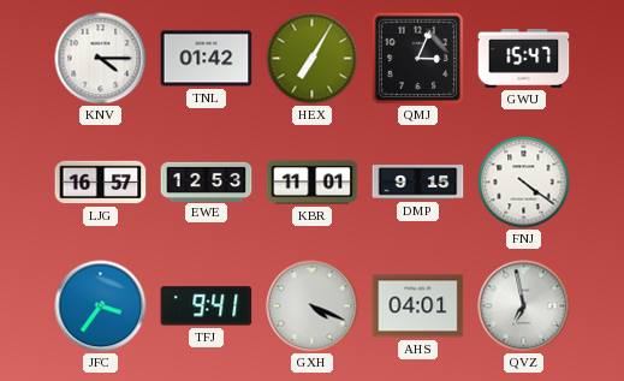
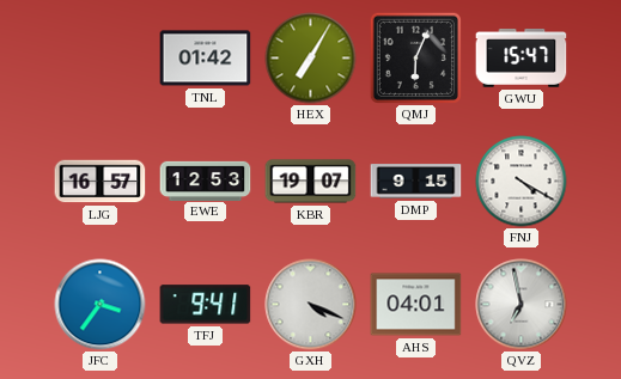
KNV: 4:15 -> none (101, 59)
QMJ: 3:04 -> 6:04 (415, 57)
KBR: 11:01 -> 19:07 (311, 182)
FNJ: 4:21 -> 4:20 (522, 182)
